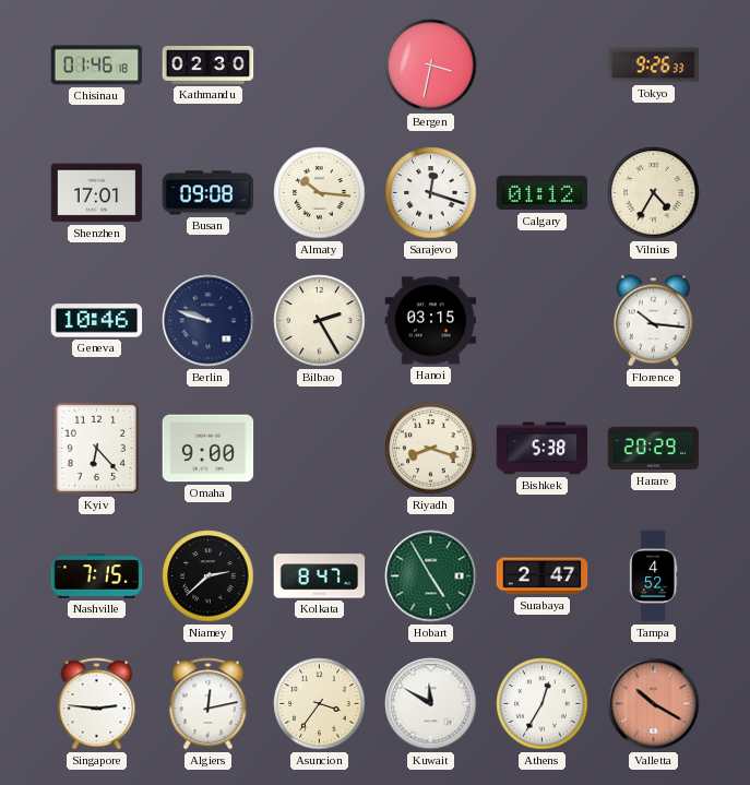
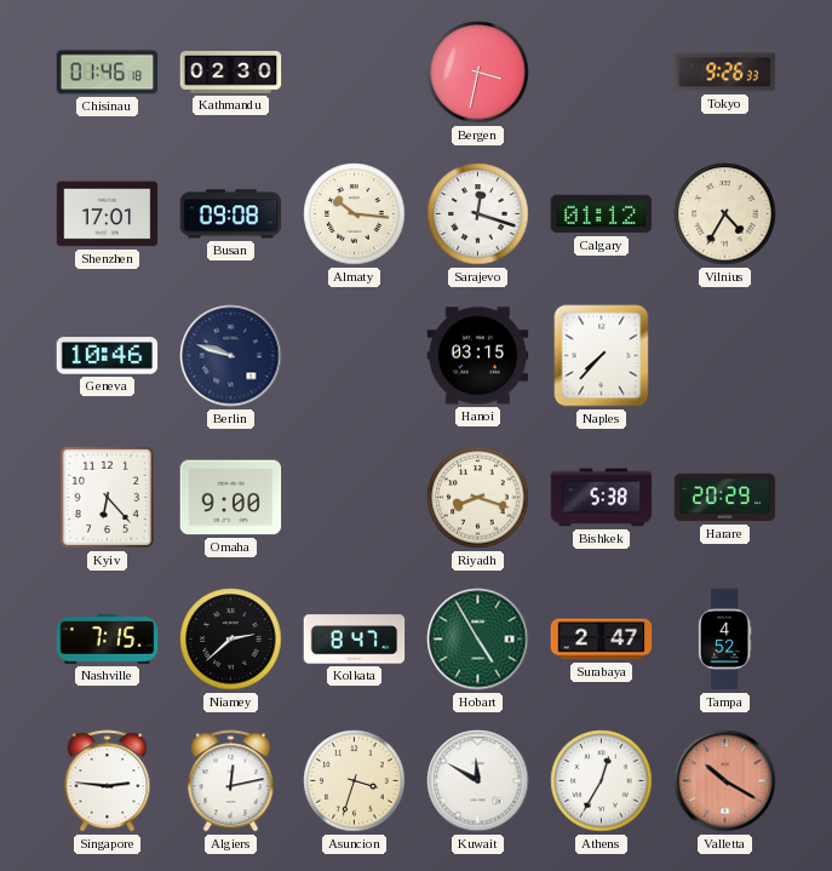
Bilbao: 2:25 -> none (320, 321)
Naples: none -> 7:37 (602, 356)
Florence: 10:16 -> none (653, 321)
Asuncion: 3:36 -> 3:33 (355, 781)
